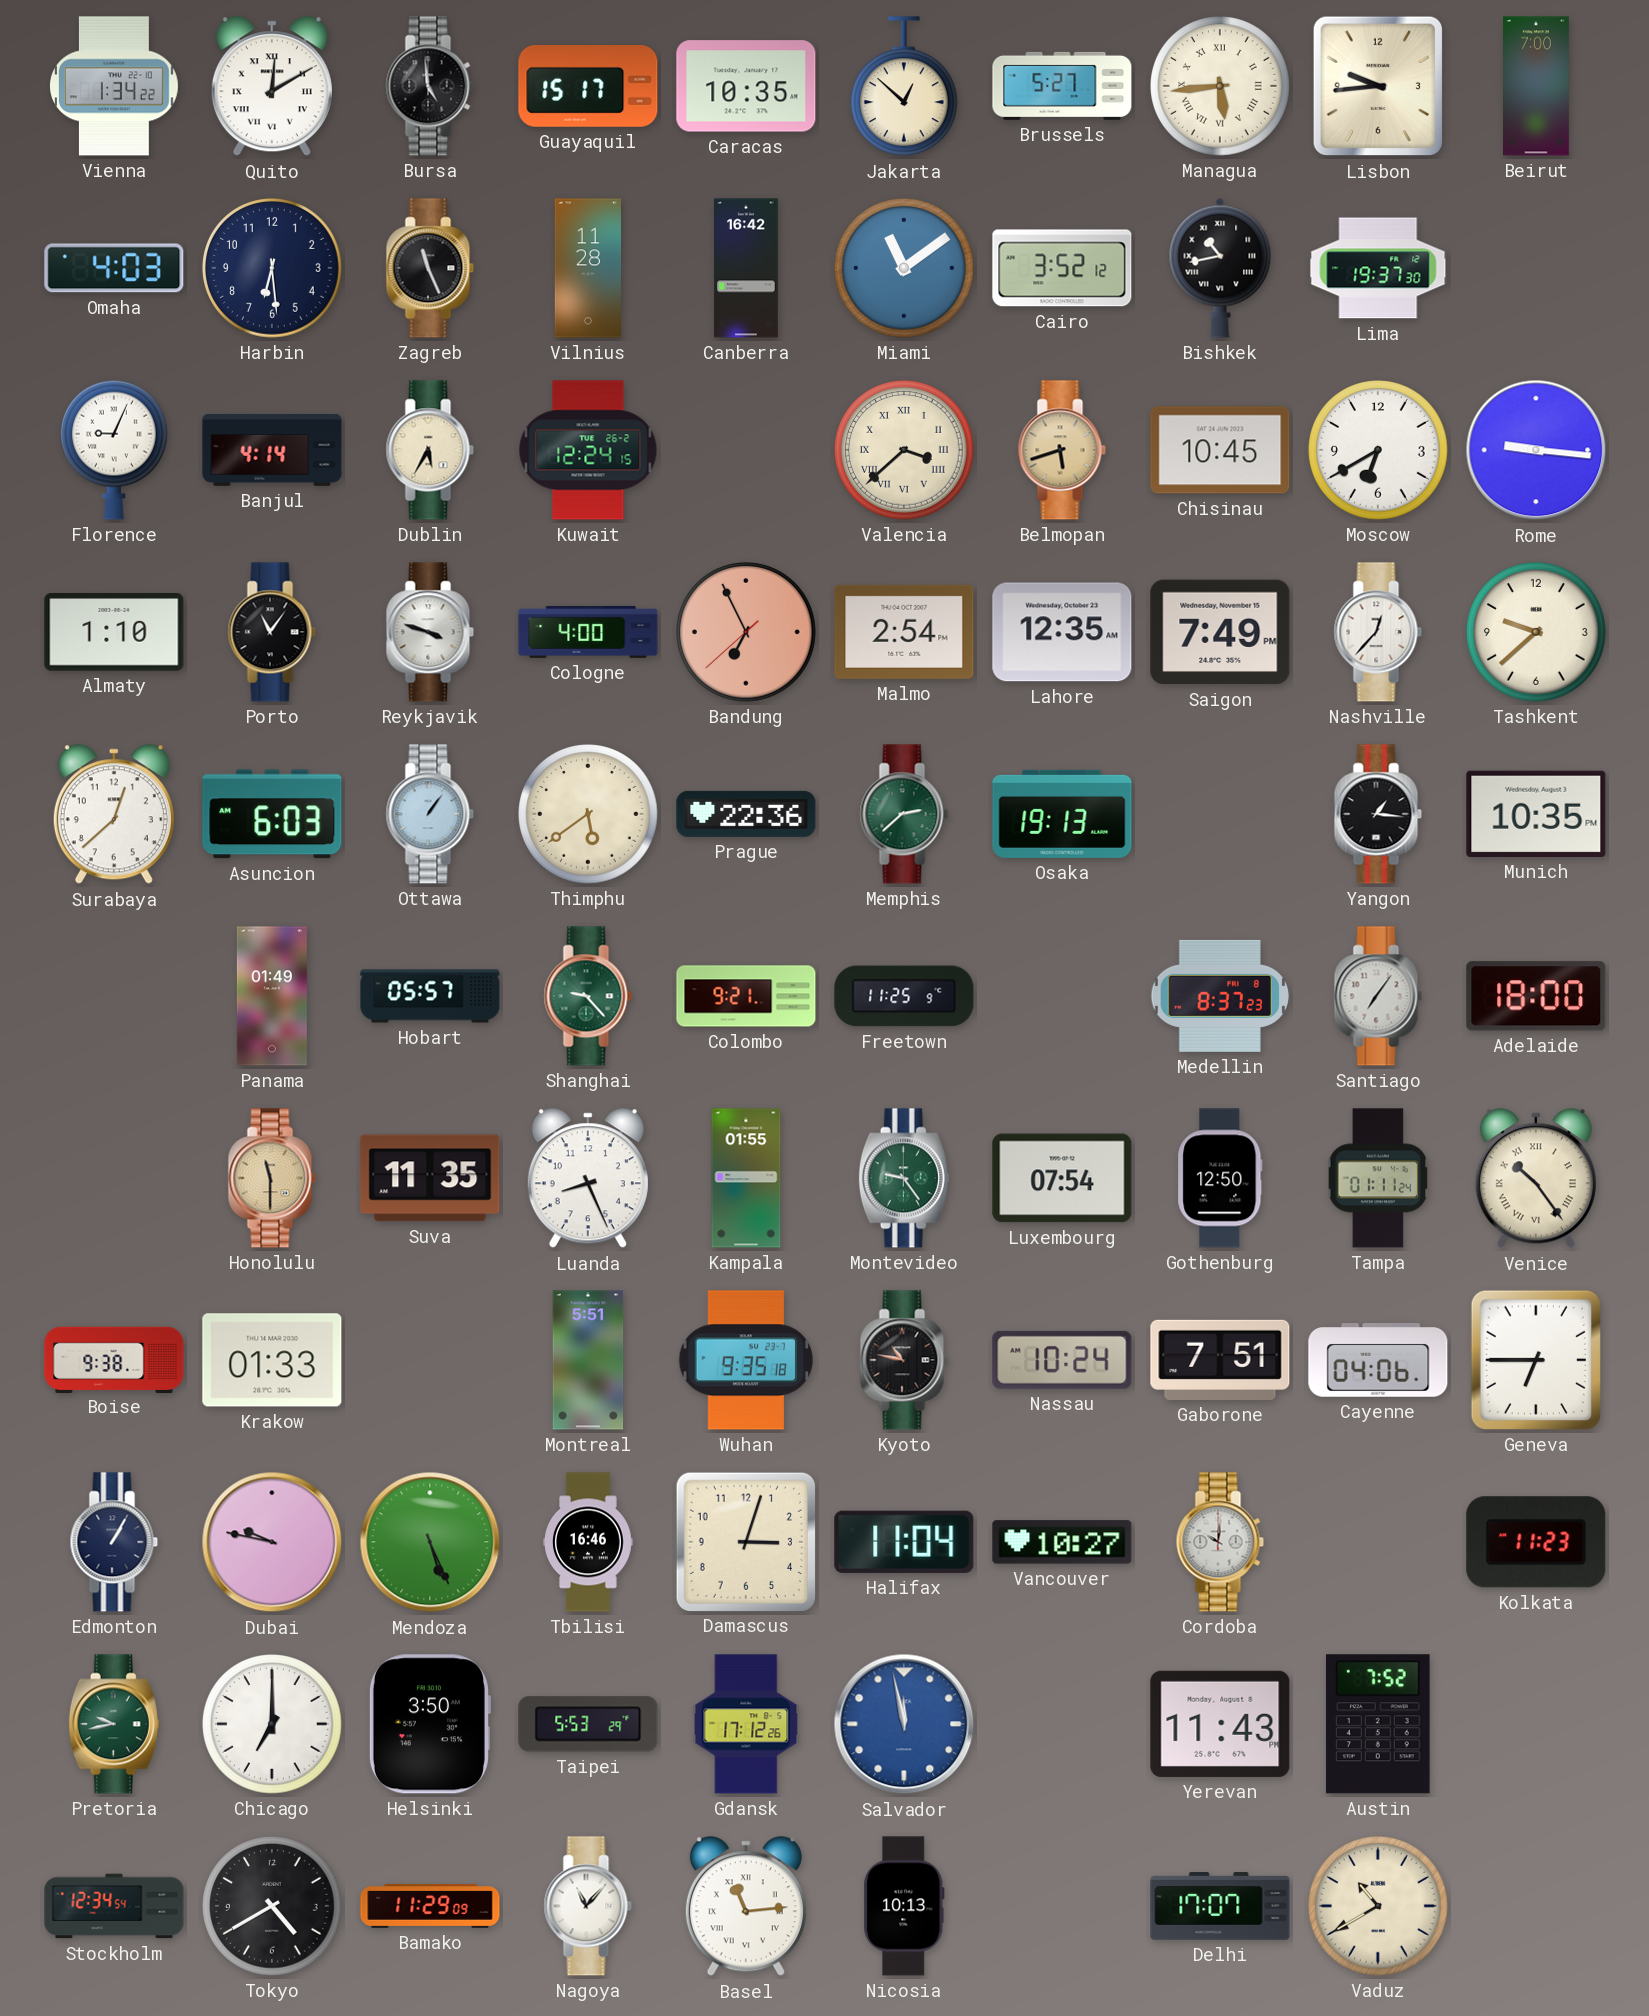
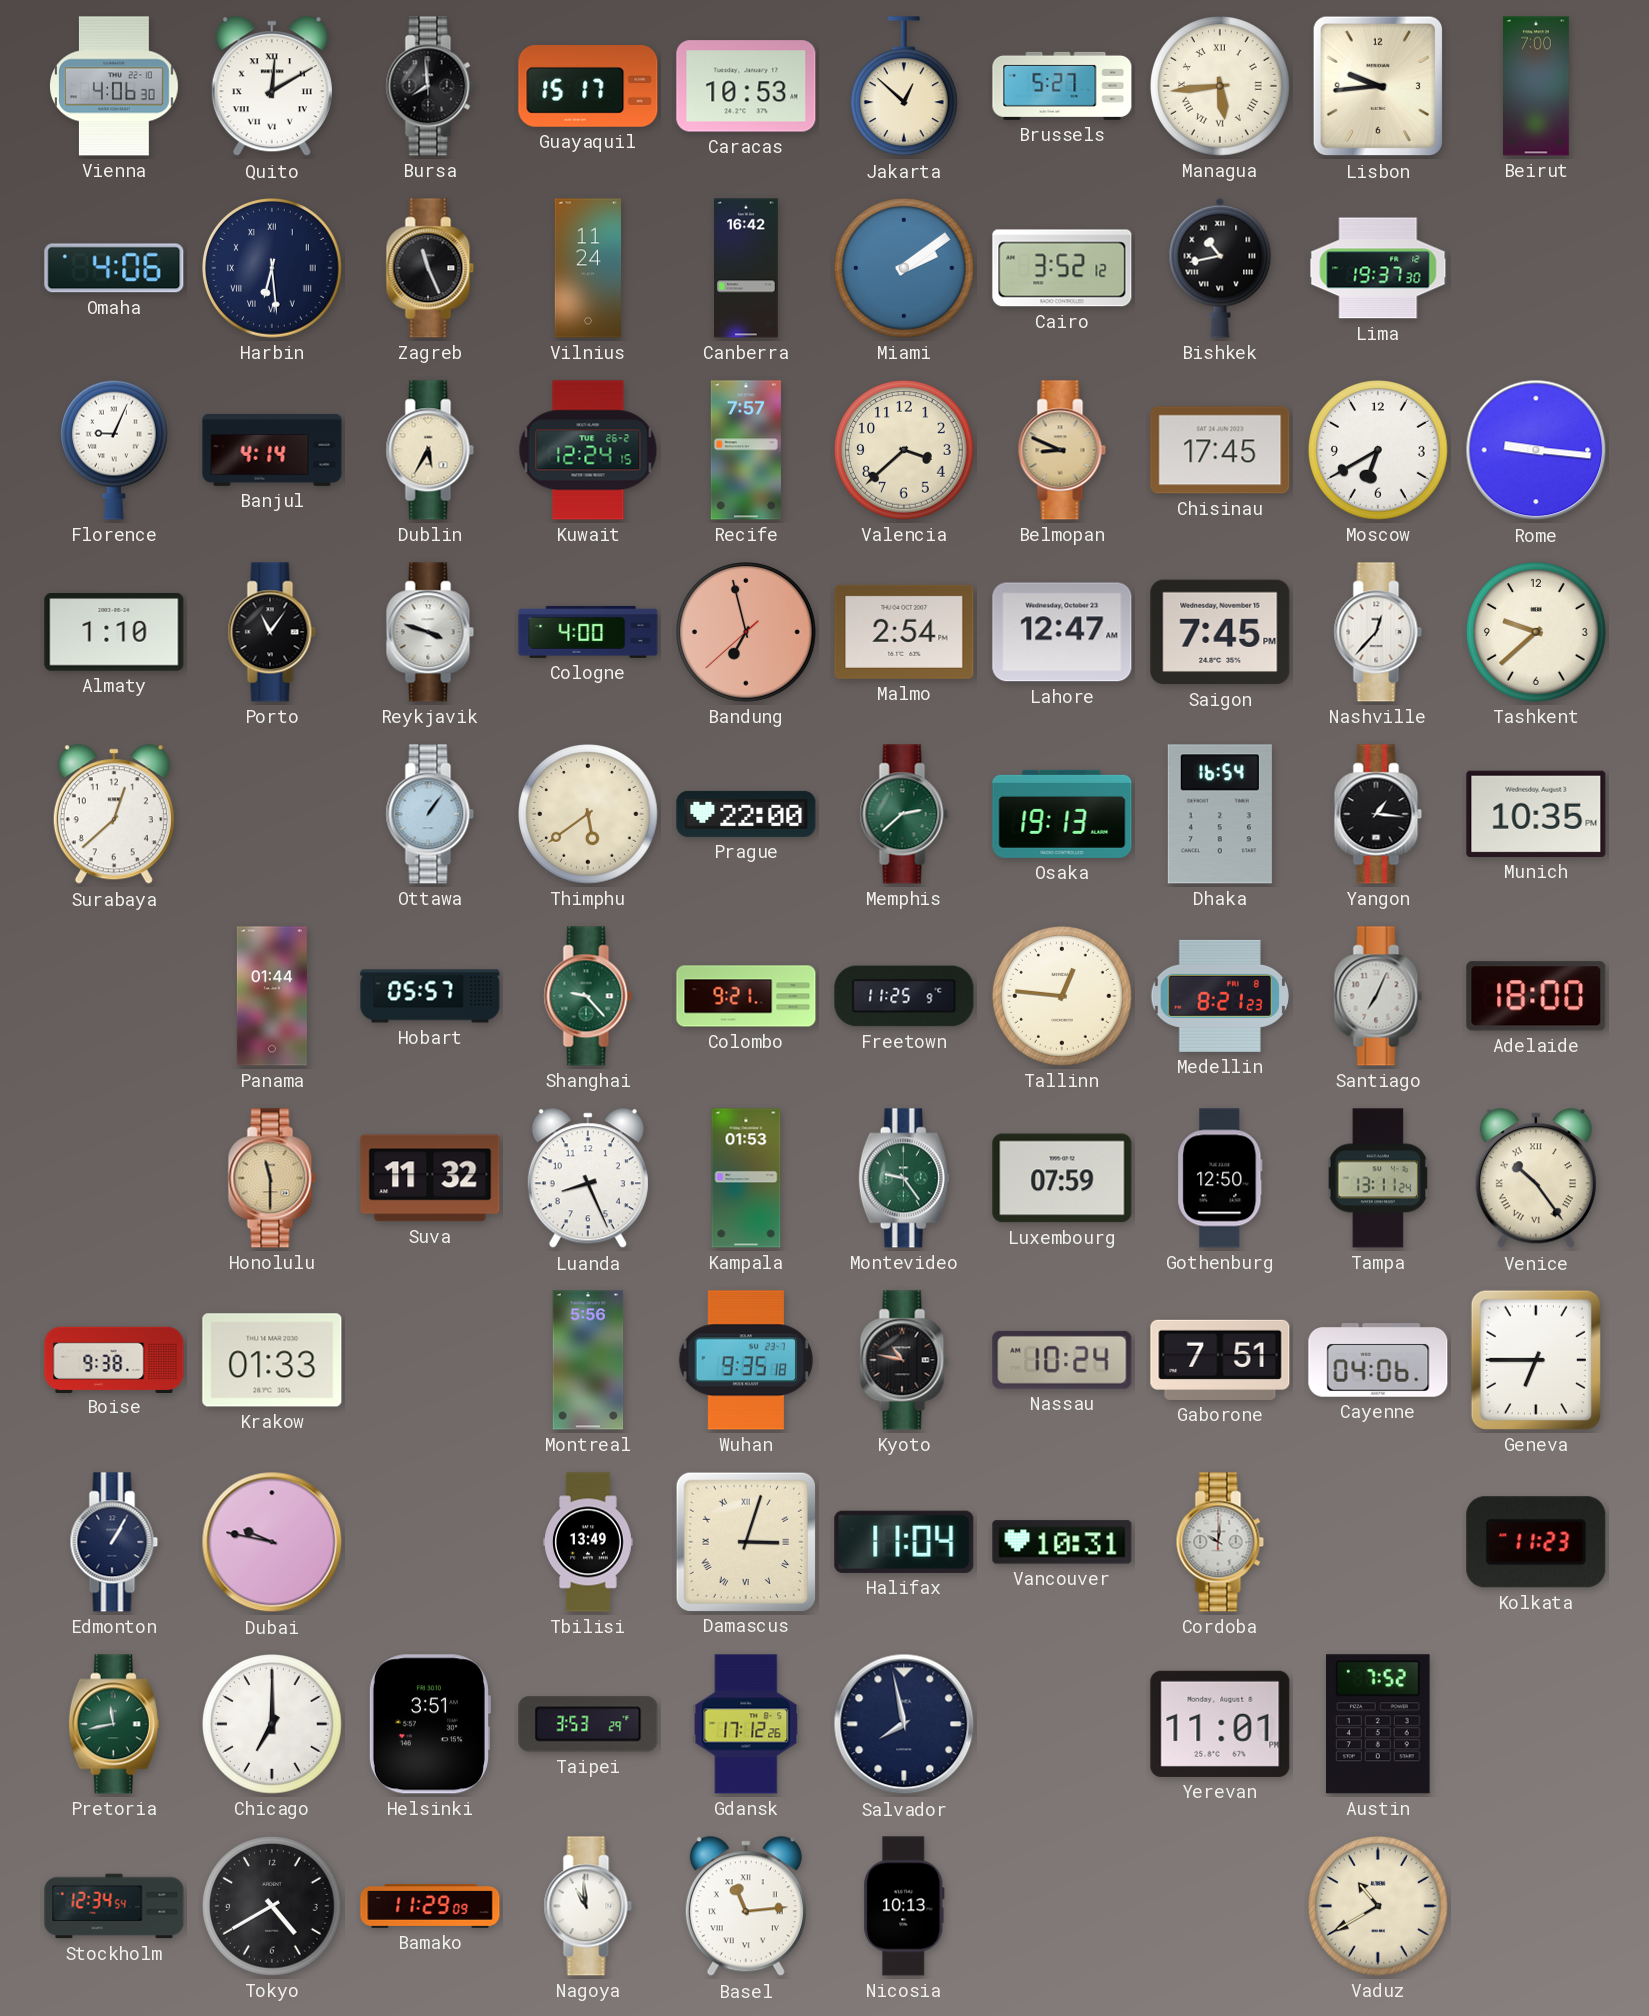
Vienna: 1:34 -> 4:06 (115, 86)
Bursa: 4:59 -> 7:59 (430, 86)
Caracas: 10:35 -> 10:53 (746, 86)
Omaha: 4:03 -> 4:06 (114, 268)
Harbin numerals: Arabic -> Roman (273, 269)
Vilnius: 11:28 -> 11:24 (587, 268)
Miami: 11:09 -> 2:09 (905, 269)
Recife: none -> 7:57 (746, 450)
Valencia numerals: Roman -> Arabic (905, 451)
Belmopan: 5:42 -> 8:49 (1062, 450)
Chisinau: 10:45 -> 17:45 (1220, 450)
Bandung: 6:55 -> 6:57 (747, 633)
Lahore: 12:35 -> 12:47 (1062, 632)
Saigon: 7:49 -> 7:45 (1220, 632)
Asuncion: 6:03 -> none (272, 814)
Prague: 22:36 -> 22:00 (746, 814)
Dhaka: none -> 16:54 (1220, 814)
Panama: 01:49 -> 01:44 (272, 996)
Tallinn: none -> 12:46 (1063, 997)
Medellin: 8:37 -> 8:21 (1219, 996)
Santiago: 7:06 -> 7:04 (1378, 996)
Suva: 11:35 -> 11:32 (430, 1178)
Kampala: 01:55 -> 01:53 (746, 1178)
Luxembourg: 07:54 -> 07:59 (1062, 1178)
Tampa: 01:11 -> 13:11 (1378, 1178)
Montreal: 5:51 -> 5:56 (588, 1360)
Mendoza: 5:26 -> none (430, 1542)
Tbilisi: 16:46 -> 13:49 (589, 1542)
Damascus numerals: Arabic -> Roman (745, 1541)
Vancouver: 10:27 -> 10:31 (1062, 1542)
Pretoria: 9:43 -> 11:43 (114, 1724)
Helsinki: 3:50 -> 3:51 (429, 1724)
Taipei: 5:53 -> 3:53 (588, 1724)
Salvador: 11:58 -> 7:58 (904, 1724)
Salvador dial: blue -> navy (904, 1724)
Yerevan: 11:43 -> 11:01 (1220, 1724)
Nagoya: 11:07 -> 10:59 (588, 1906)
Delhi: 17:07 -> none (1220, 1906)
